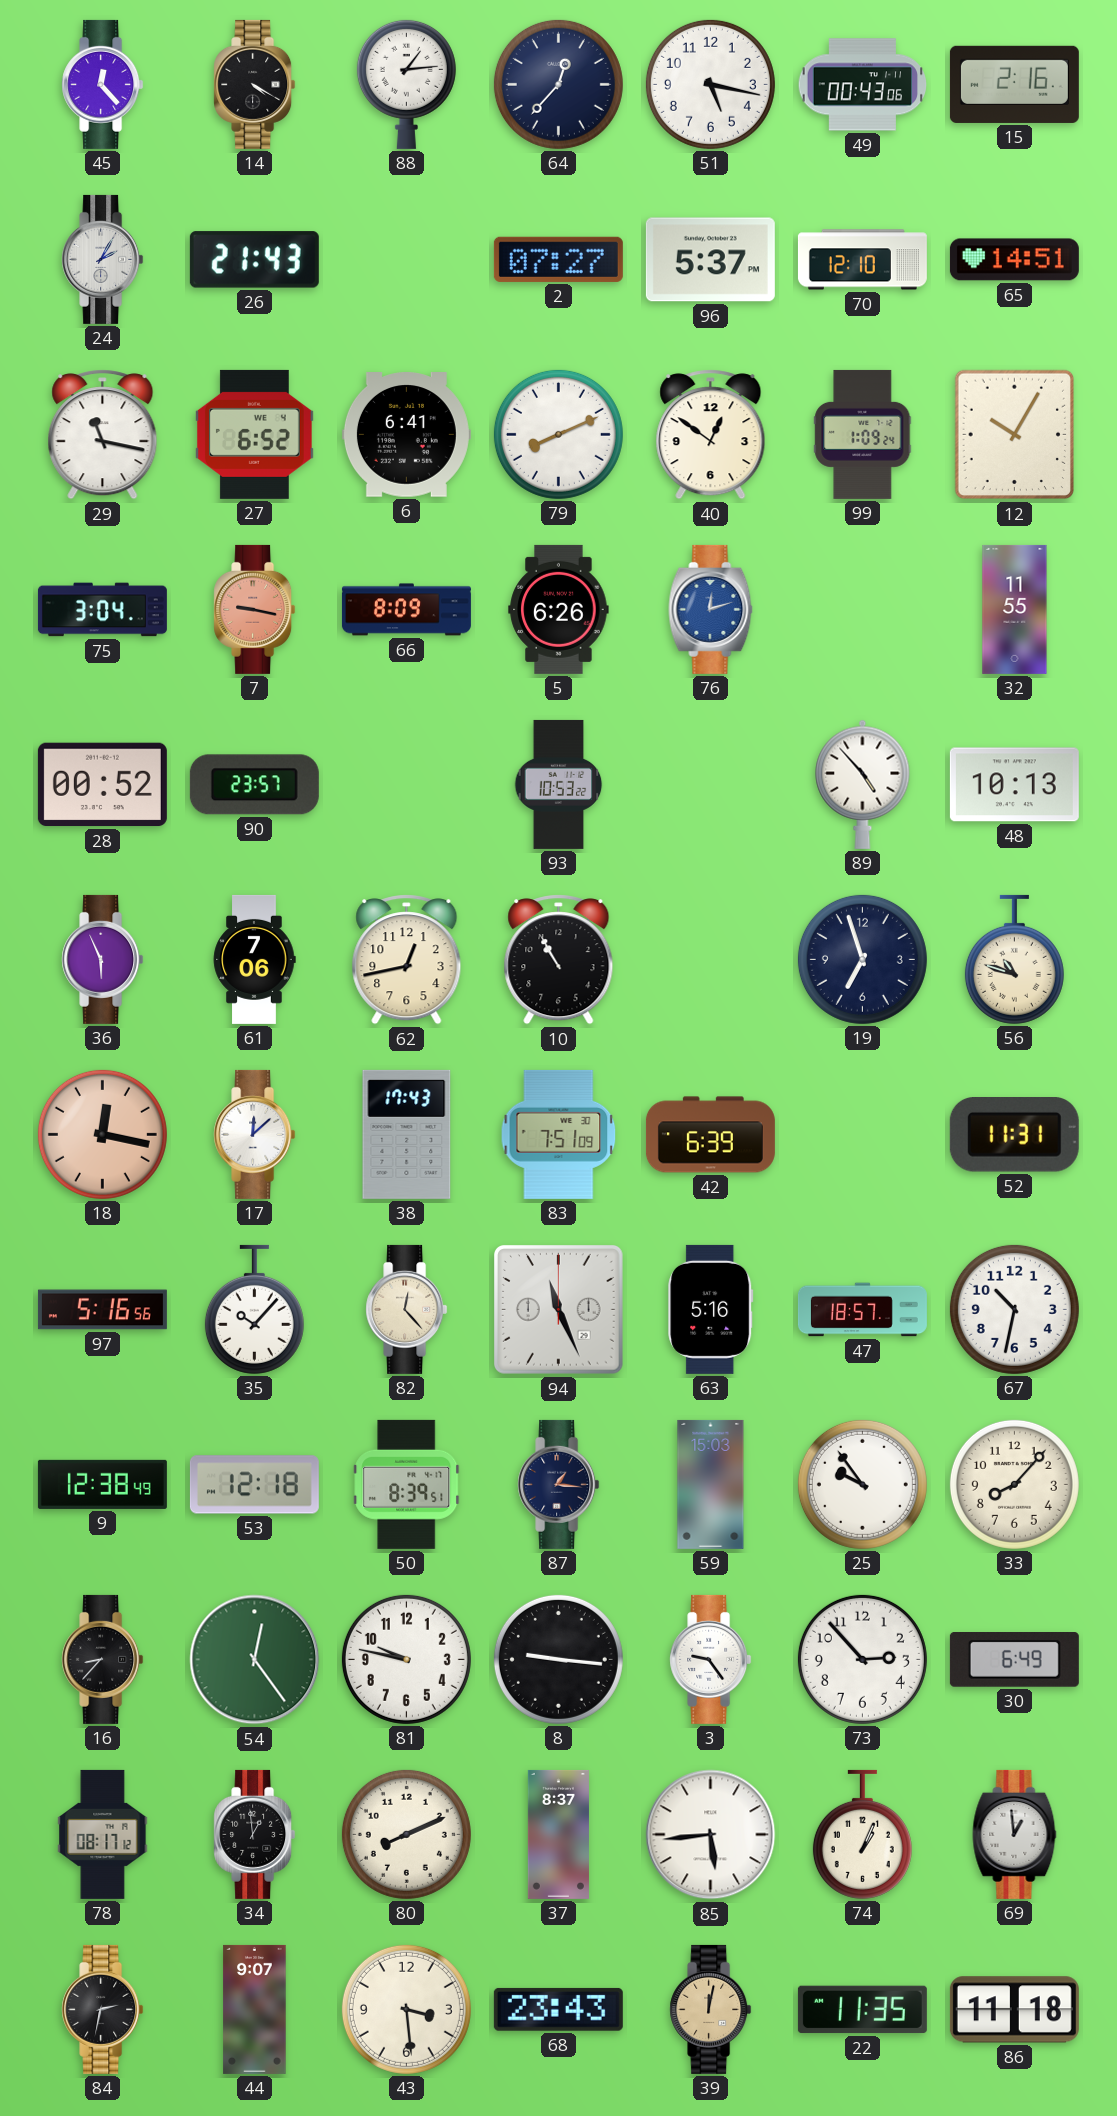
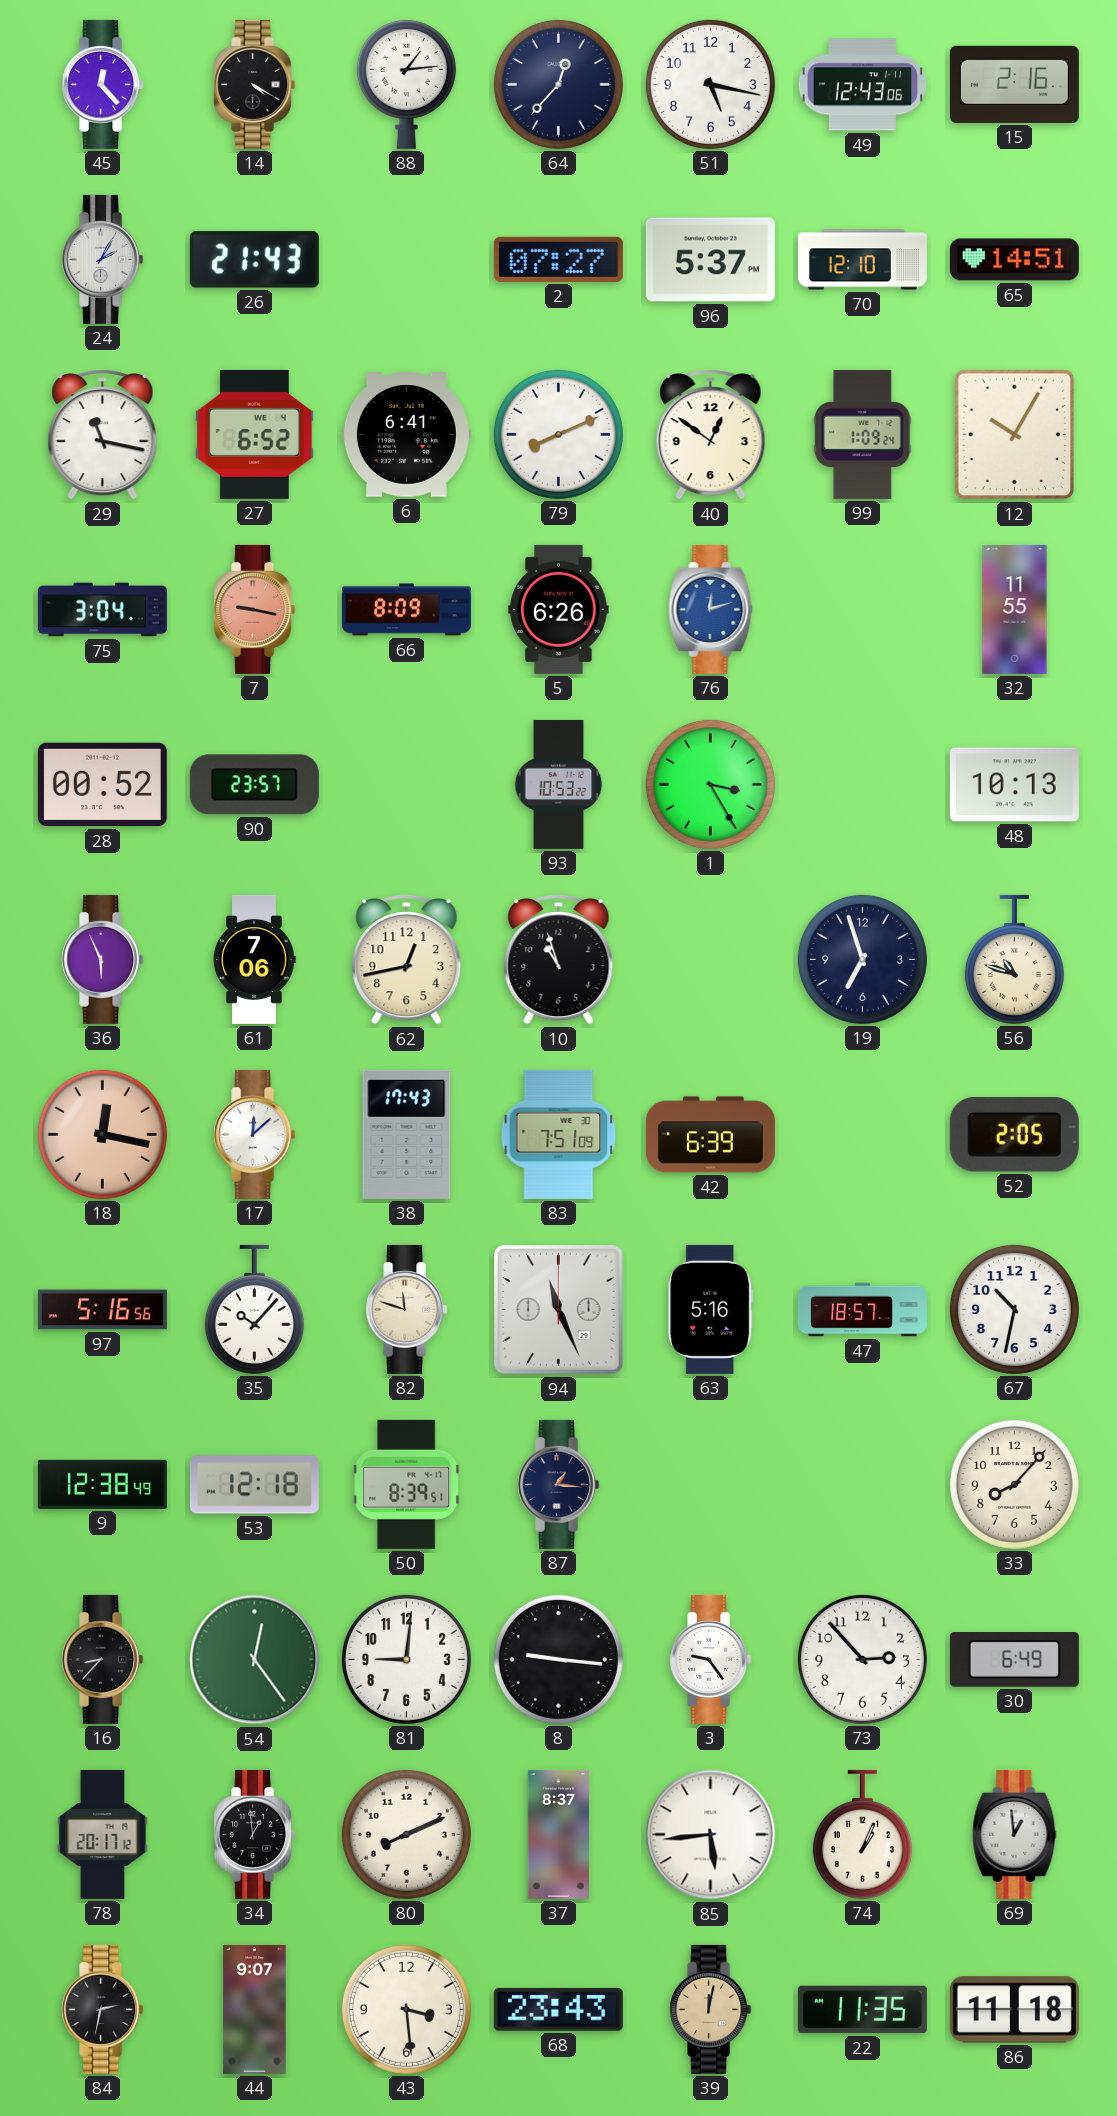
49: 00:43 -> 12:43 (863, 85)
1: none -> 3:25 (710, 784)
89: 4:53 -> none (863, 784)
10: 10:55 -> 10:57 (559, 960)
52: 11:31 -> 2:05 (1014, 1135)
82: 12:23 -> 11:48 (407, 1309)
59: 15:03 -> none (711, 1484)
25: 9:54 -> none (862, 1484)
81: 9:47 -> 9:01 (406, 1659)
78: 08:17 -> 20:17 (103, 1834)
